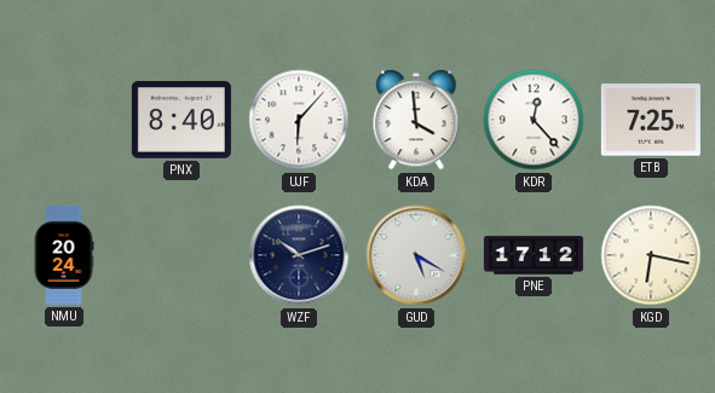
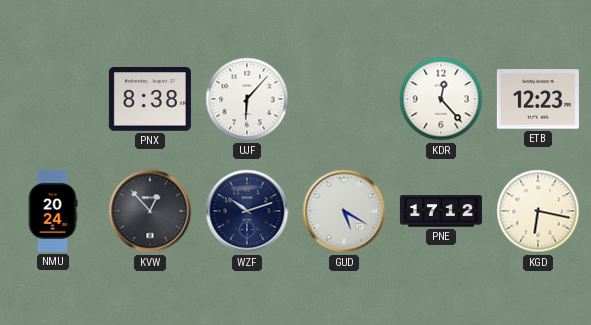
PNX: 8:40 -> 8:38 (150, 100)
KDA: 3:59 -> none (416, 120)
ETB: 7:25 -> 12:23 (538, 99)
KVW: none -> 12:53 (150, 211)
